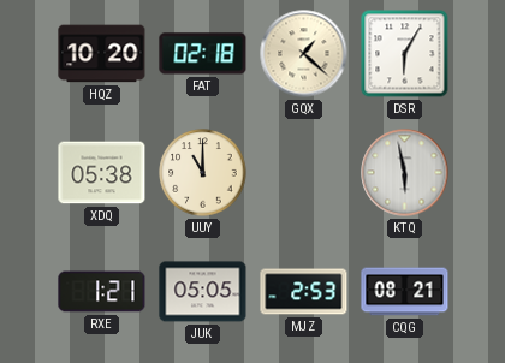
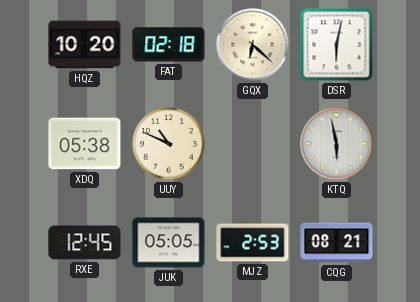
GQX: 1:22 -> 6:22 (253, 45)
DSR: 6:05 -> 6:02 (337, 45)
UUY: 11:00 -> 10:49 (169, 144)
RXE: 1:21 -> 12:45 (85, 243)
